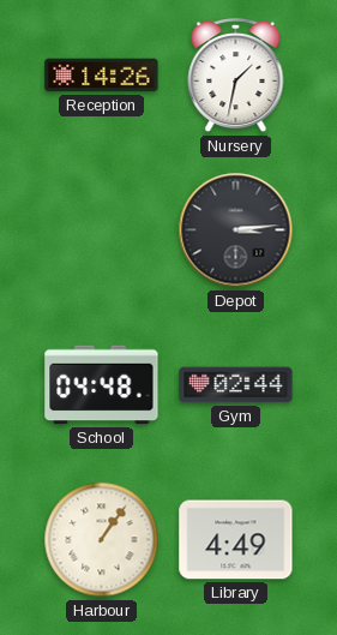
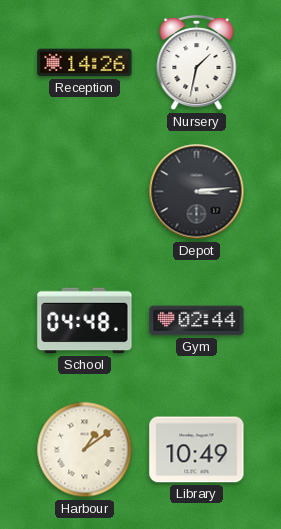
Harbour: 1:06 -> 1:09 (85, 450)
Library: 4:49 -> 10:49 (197, 450)
